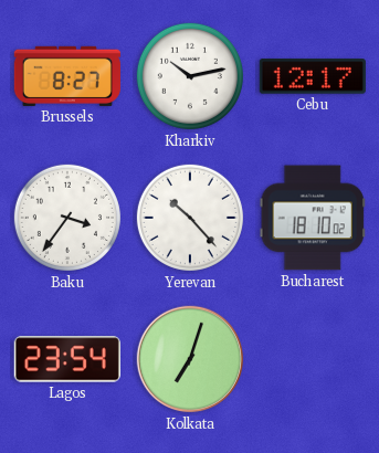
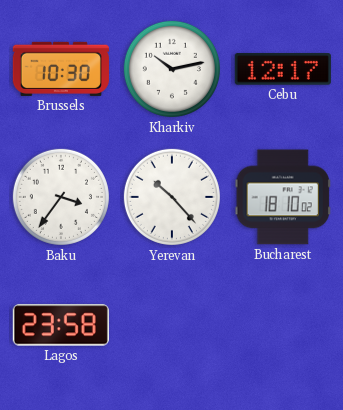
Brussels: 8:27 -> 10:30 (61, 69)
Lagos: 23:54 -> 23:58 (61, 325)
Kolkata: 7:03 -> none (190, 359)
